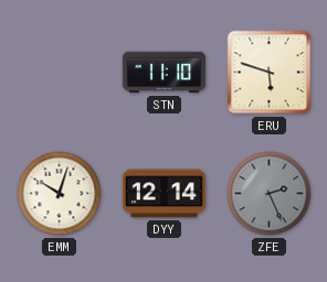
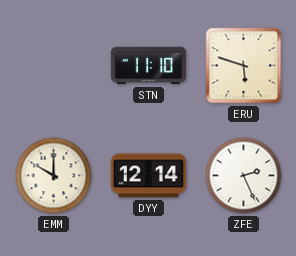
EMM: 10:03 -> 10:00 (54, 176)
ZFE dial: grey -> white (244, 176)
